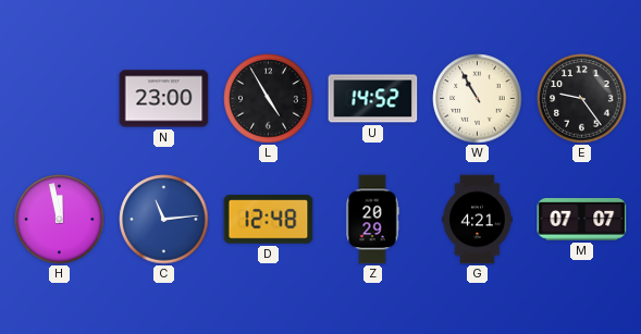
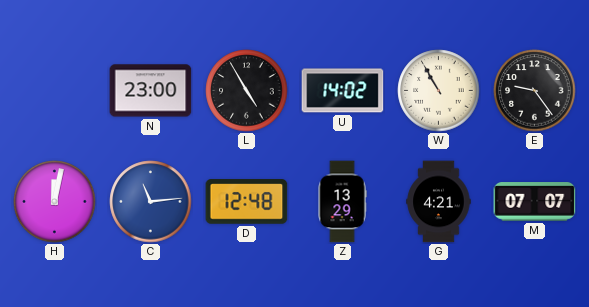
U: 14:52 -> 14:02 (343, 91)
H: 11:58 -> 12:02 (55, 202)
Z: 20:29 -> 13:29 (342, 202)
